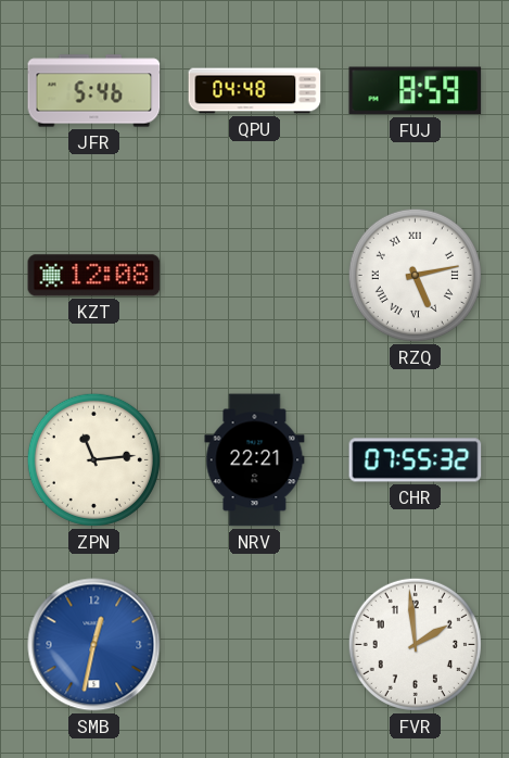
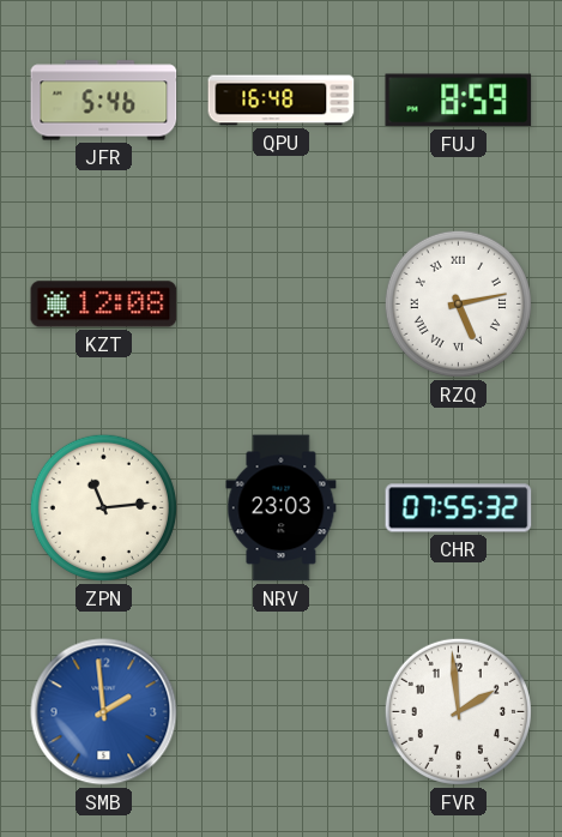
QPU: 04:48 -> 16:48 (282, 101)
NRV: 22:21 -> 23:03 (282, 508)
SMB: 12:32 -> 1:59 (104, 712)
